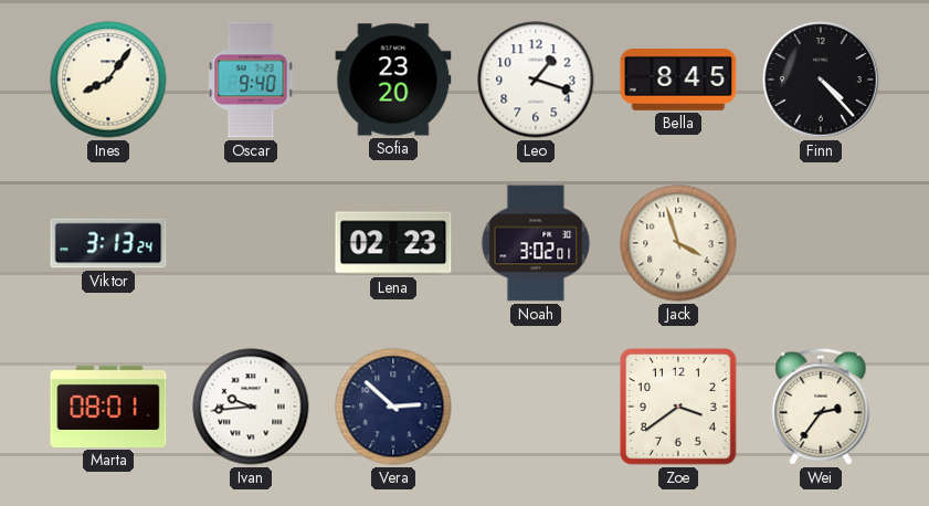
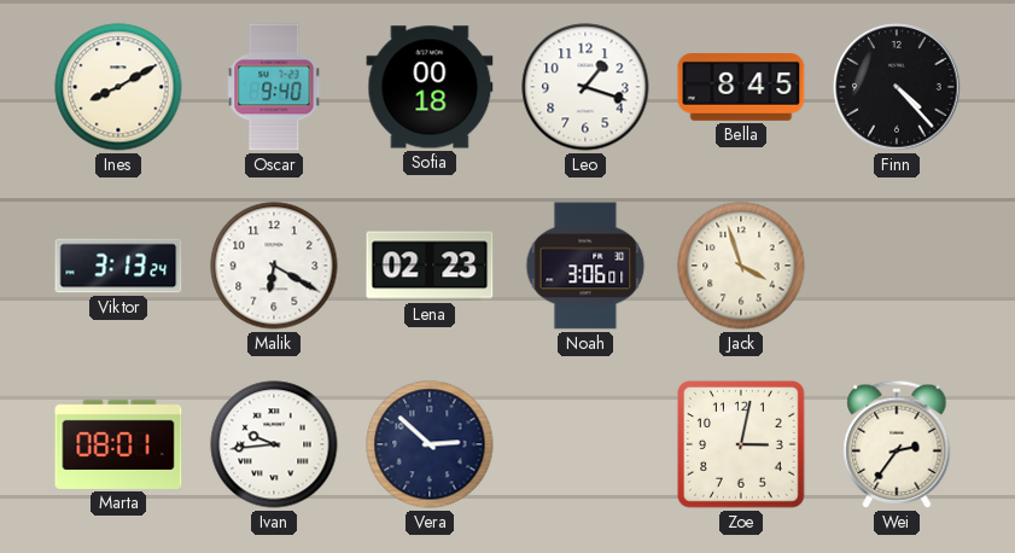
Ines: 8:06 -> 8:10 (118, 87)
Sofia: 23:20 -> 00:18 (430, 87)
Malik: none -> 6:20 (274, 266)
Noah: 3:02 -> 3:06 (585, 266)
Zoe: 3:39 -> 3:02 (742, 446)
